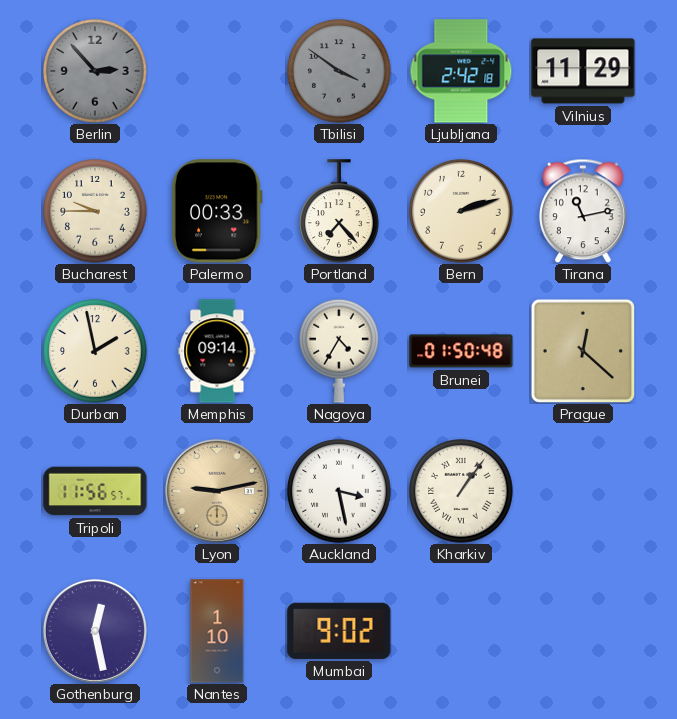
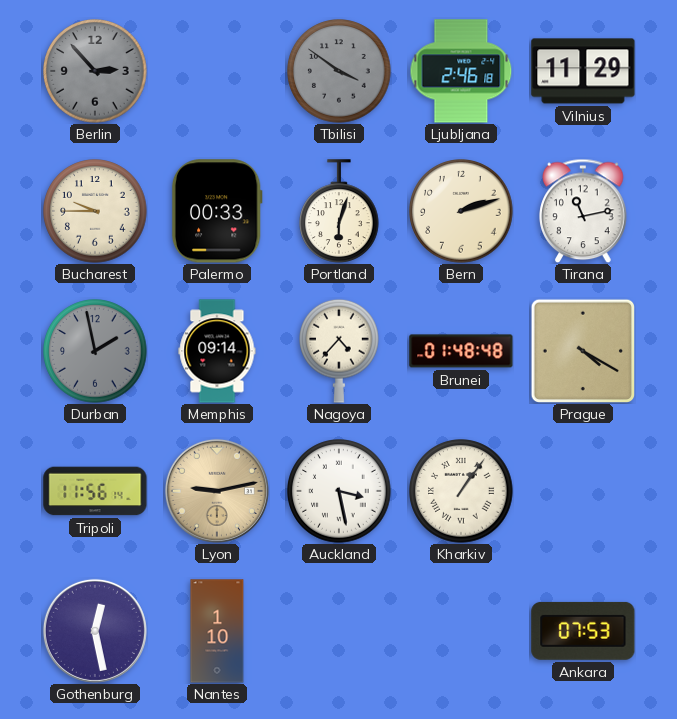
Ljubljana: 2:42 -> 2:46 (461, 71)
Portland: 7:23 -> 6:03 (340, 211)
Durban dial: cream -> grey (95, 351)
Nagoya: 4:35 -> 4:37 (340, 351)
Brunei: 01:50 -> 01:48 (461, 351)
Prague: 12:22 -> 4:20 (583, 351)
Tripoli: 11:56:57 -> 11:56:14 (95, 491)
Mumbai: 9:02 -> none (339, 631)
Ankara: none -> 07:53 (583, 631)
